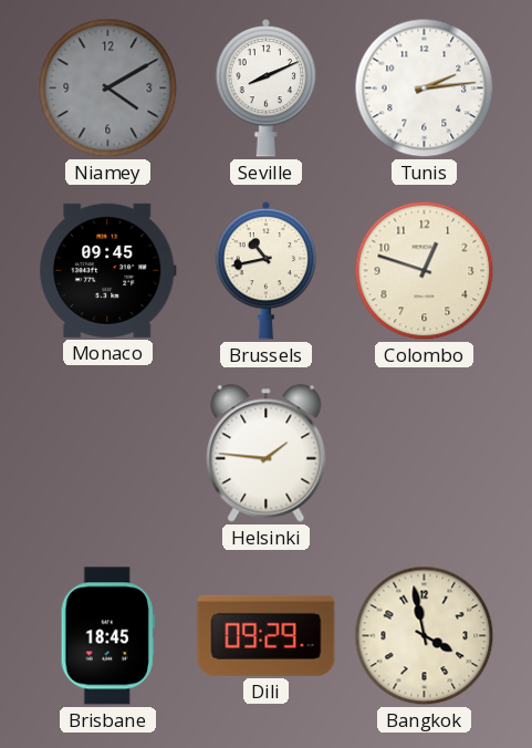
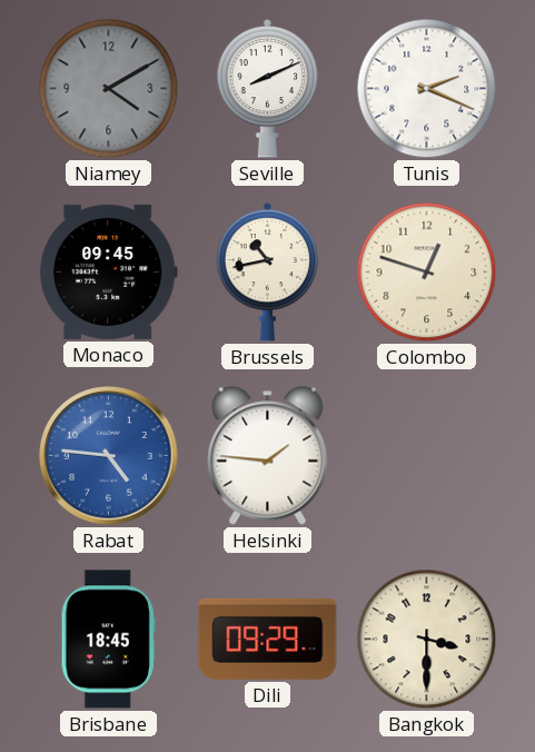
Tunis: 2:14 -> 2:19 (427, 89)
Rabat: none -> 4:46 (109, 456)
Bangkok: 3:58 -> 3:30 (427, 640)
